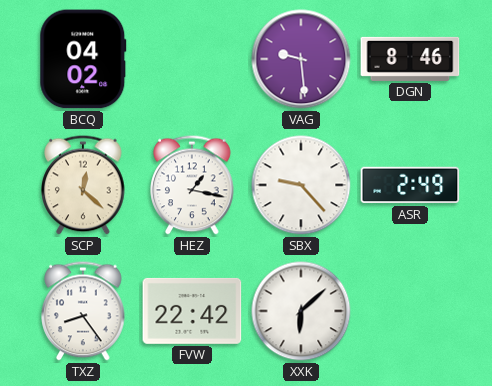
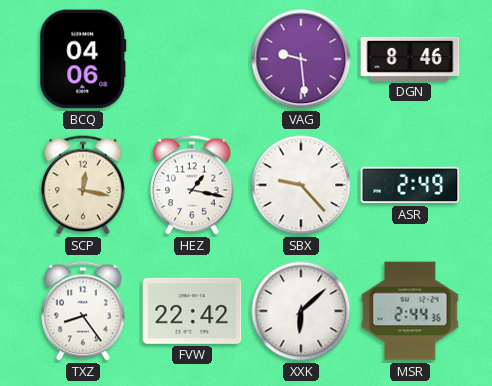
BCQ: 04:02 -> 04:06 (83, 59)
SCP: 12:22 -> 12:17 (83, 185)
MSR: none -> 2:44 (410, 311)
